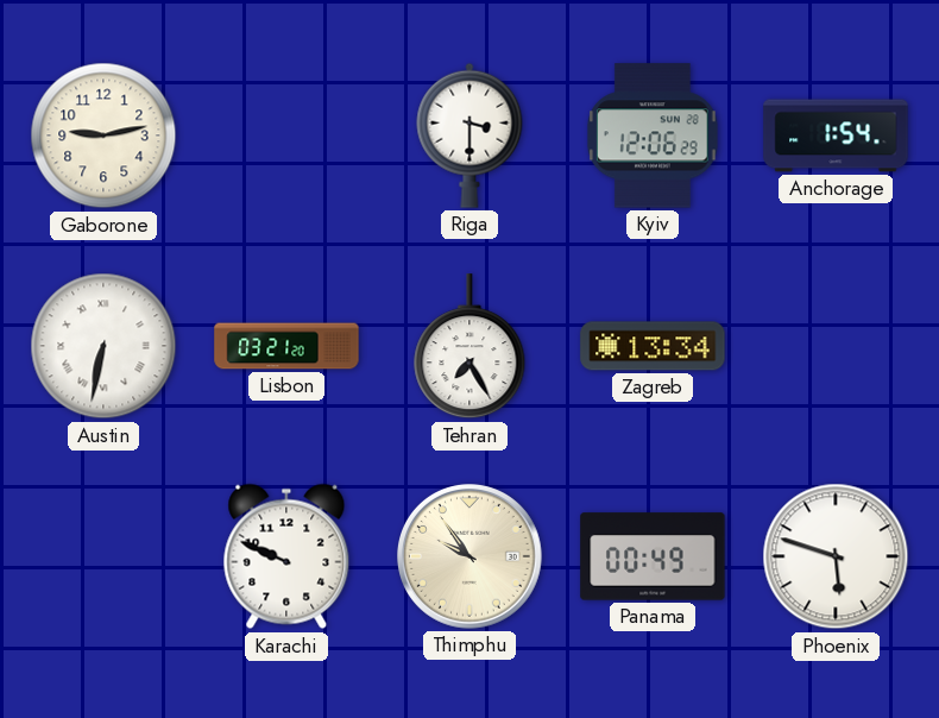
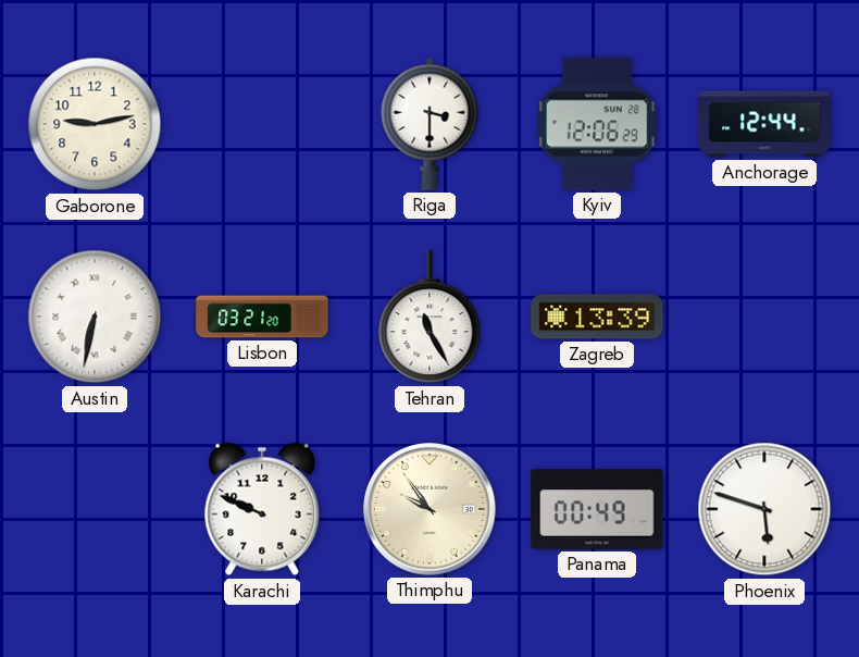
Anchorage: 1:54 -> 12:44 (764, 124)
Tehran: 7:25 -> 11:25 (429, 318)
Zagreb: 13:34 -> 13:39 (597, 317)
